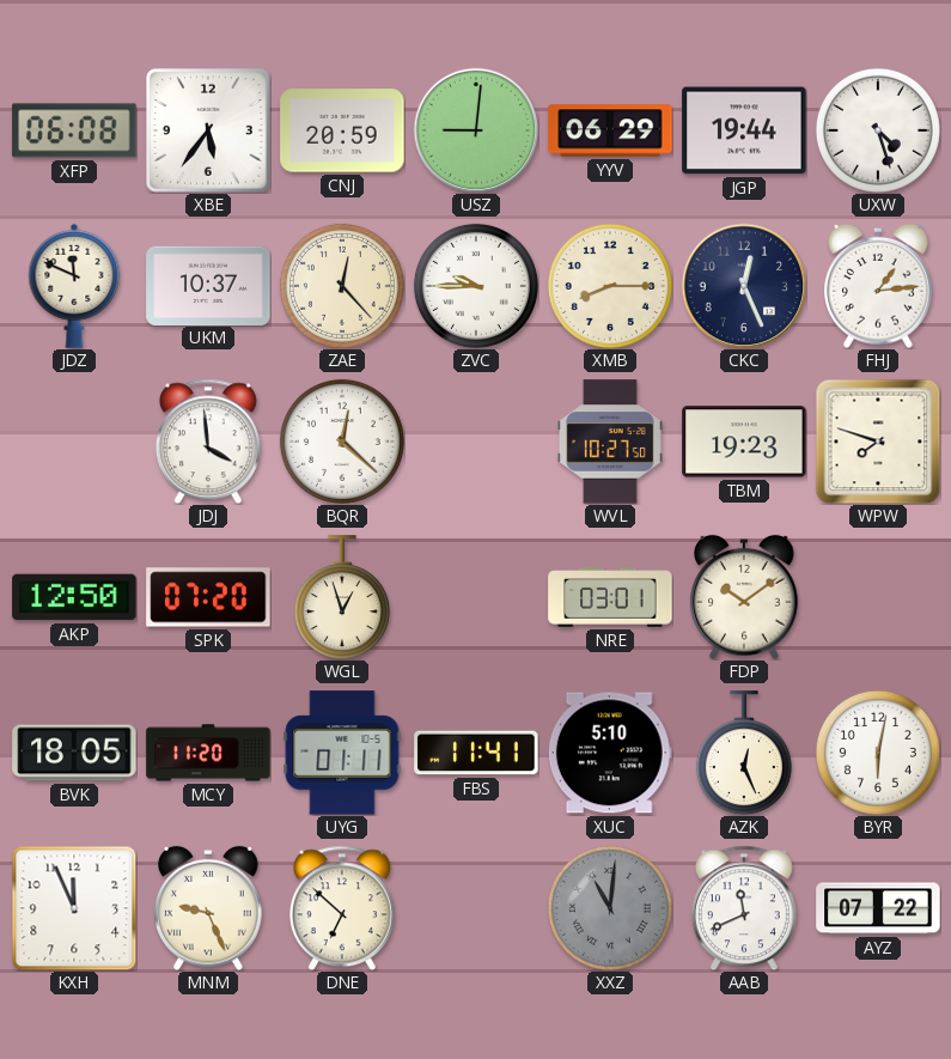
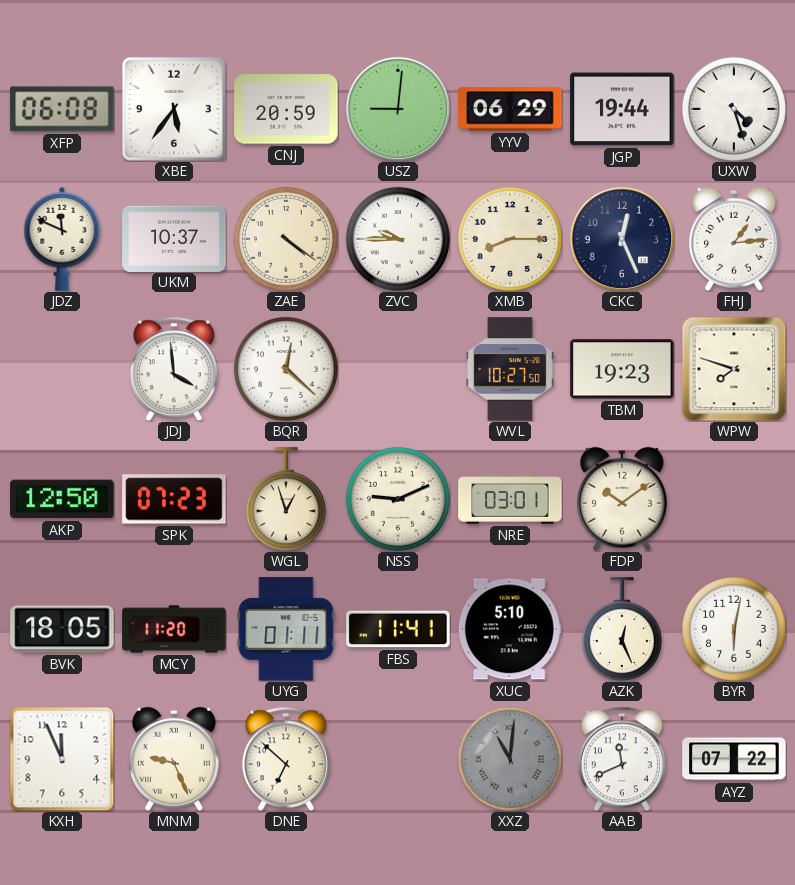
ZAE: 12:23 -> 4:21 (286, 239)
SPK: 07:20 -> 07:23 (174, 499)
NSS: none -> 9:11 (398, 499)
